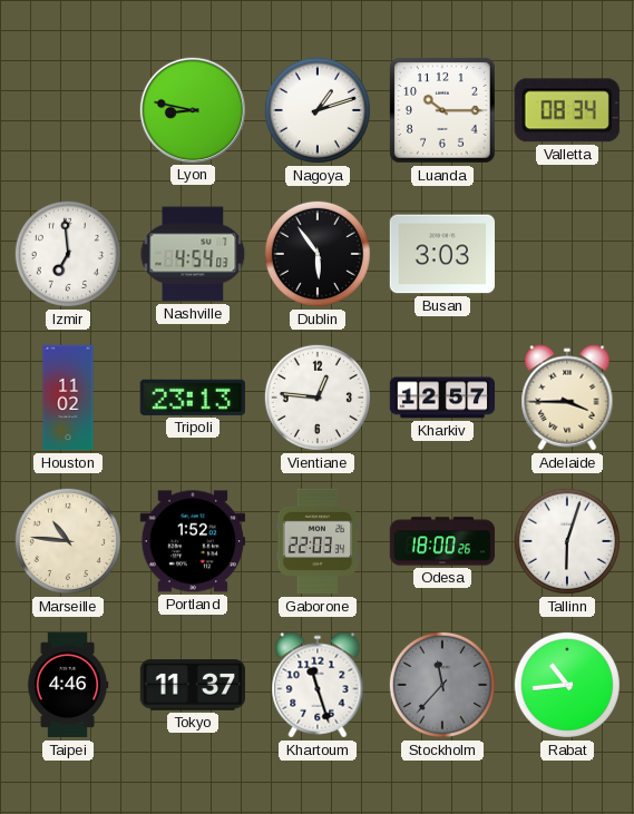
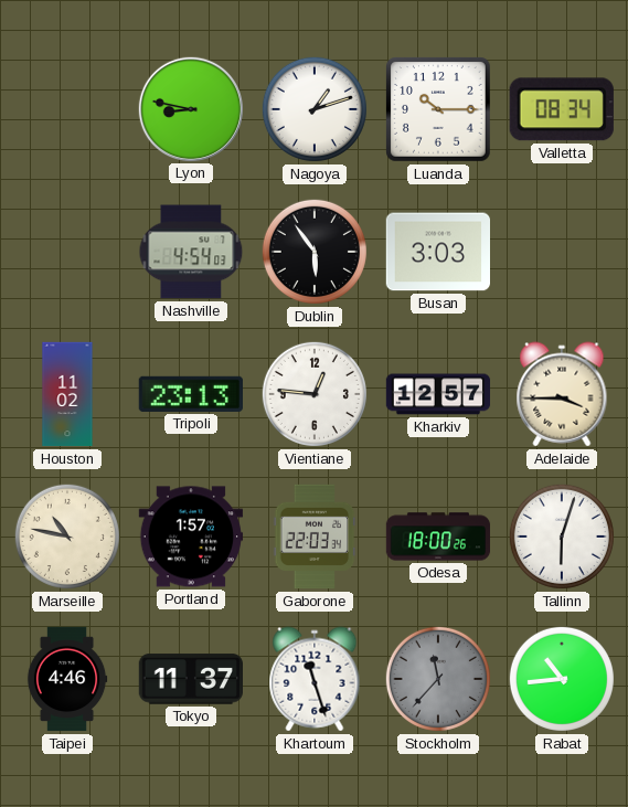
Izmir: 6:59 -> none (68, 254)
Marseille: 10:46 -> 10:47 (67, 537)
Portland: 1:52 -> 1:57 (191, 537)
